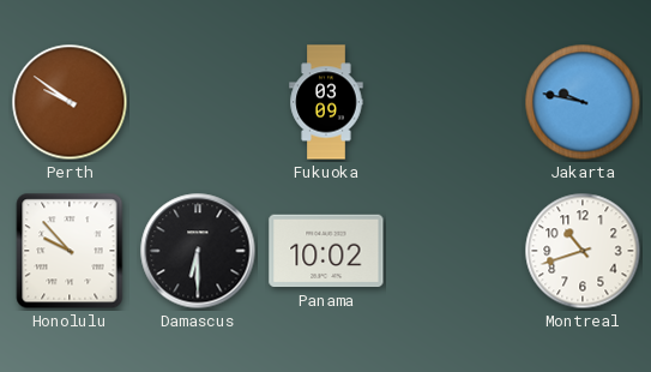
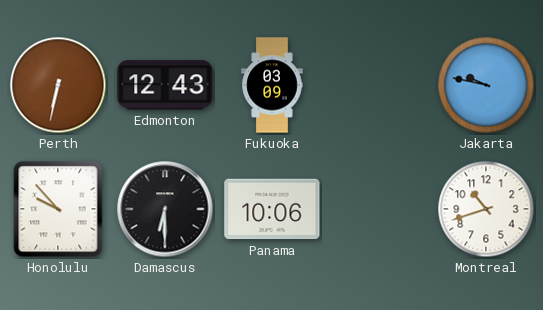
Perth: 9:51 -> 6:32 (58, 85)
Edmonton: none -> 12:43 (165, 85)
Panama: 10:02 -> 10:06 (272, 209)
